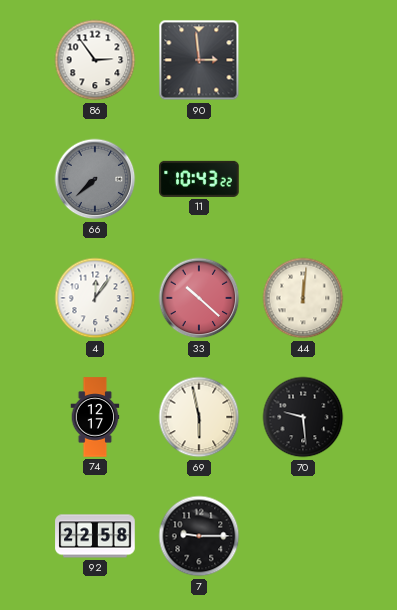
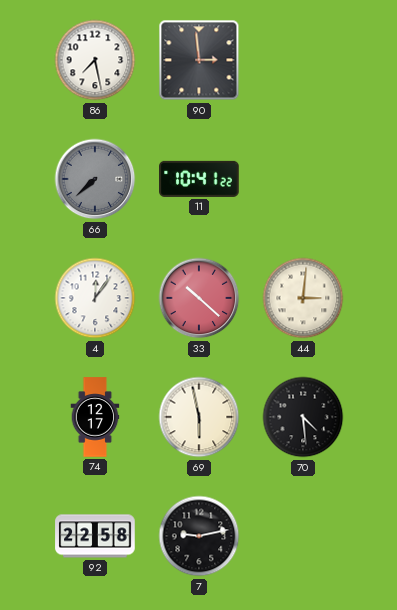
86: 2:54 -> 7:28 (95, 60)
11: 10:43 -> 10:41 (199, 179)
44: 12:01 -> 3:01 (303, 298)
70: 9:29 -> 4:29 (303, 417)
7: 9:15 -> 9:13 (199, 536)
